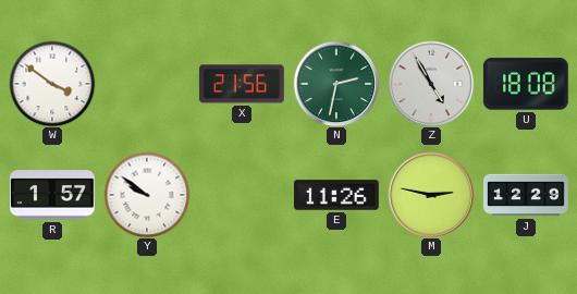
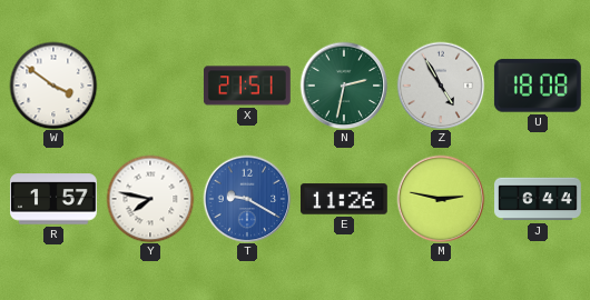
X: 21:56 -> 21:51 (247, 86)
Y: 9:51 -> 7:47 (150, 199)
T: none -> 9:20 (247, 199)
J: 12:29 -> 6:44 (539, 199)
